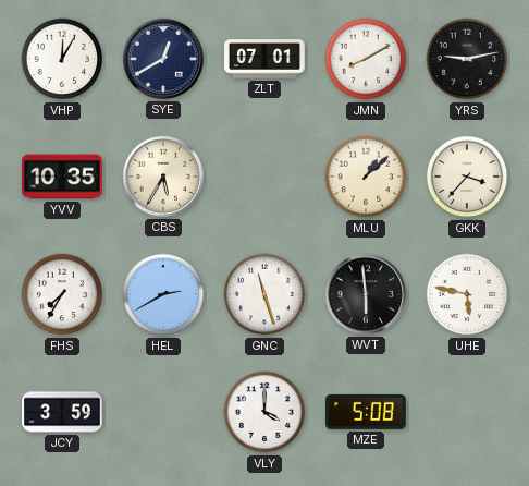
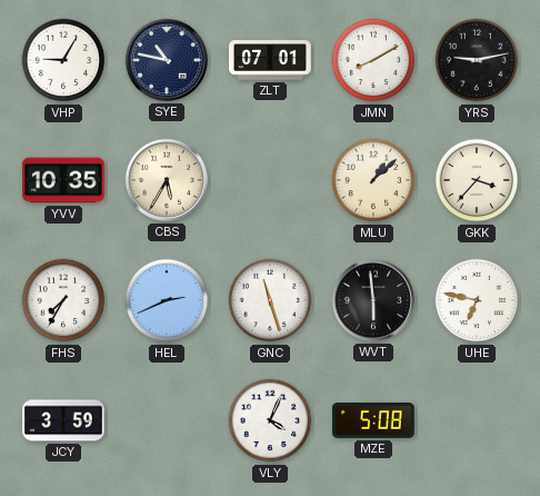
VHP: 12:05 -> 9:05 (63, 60)
SYE: 12:40 -> 10:47 (167, 60)
HEL: 2:40 -> 2:41 (167, 300)
UHE: 5:47 -> 6:47 (477, 300)
VLY: 4:00 -> 4:04 (270, 420)
